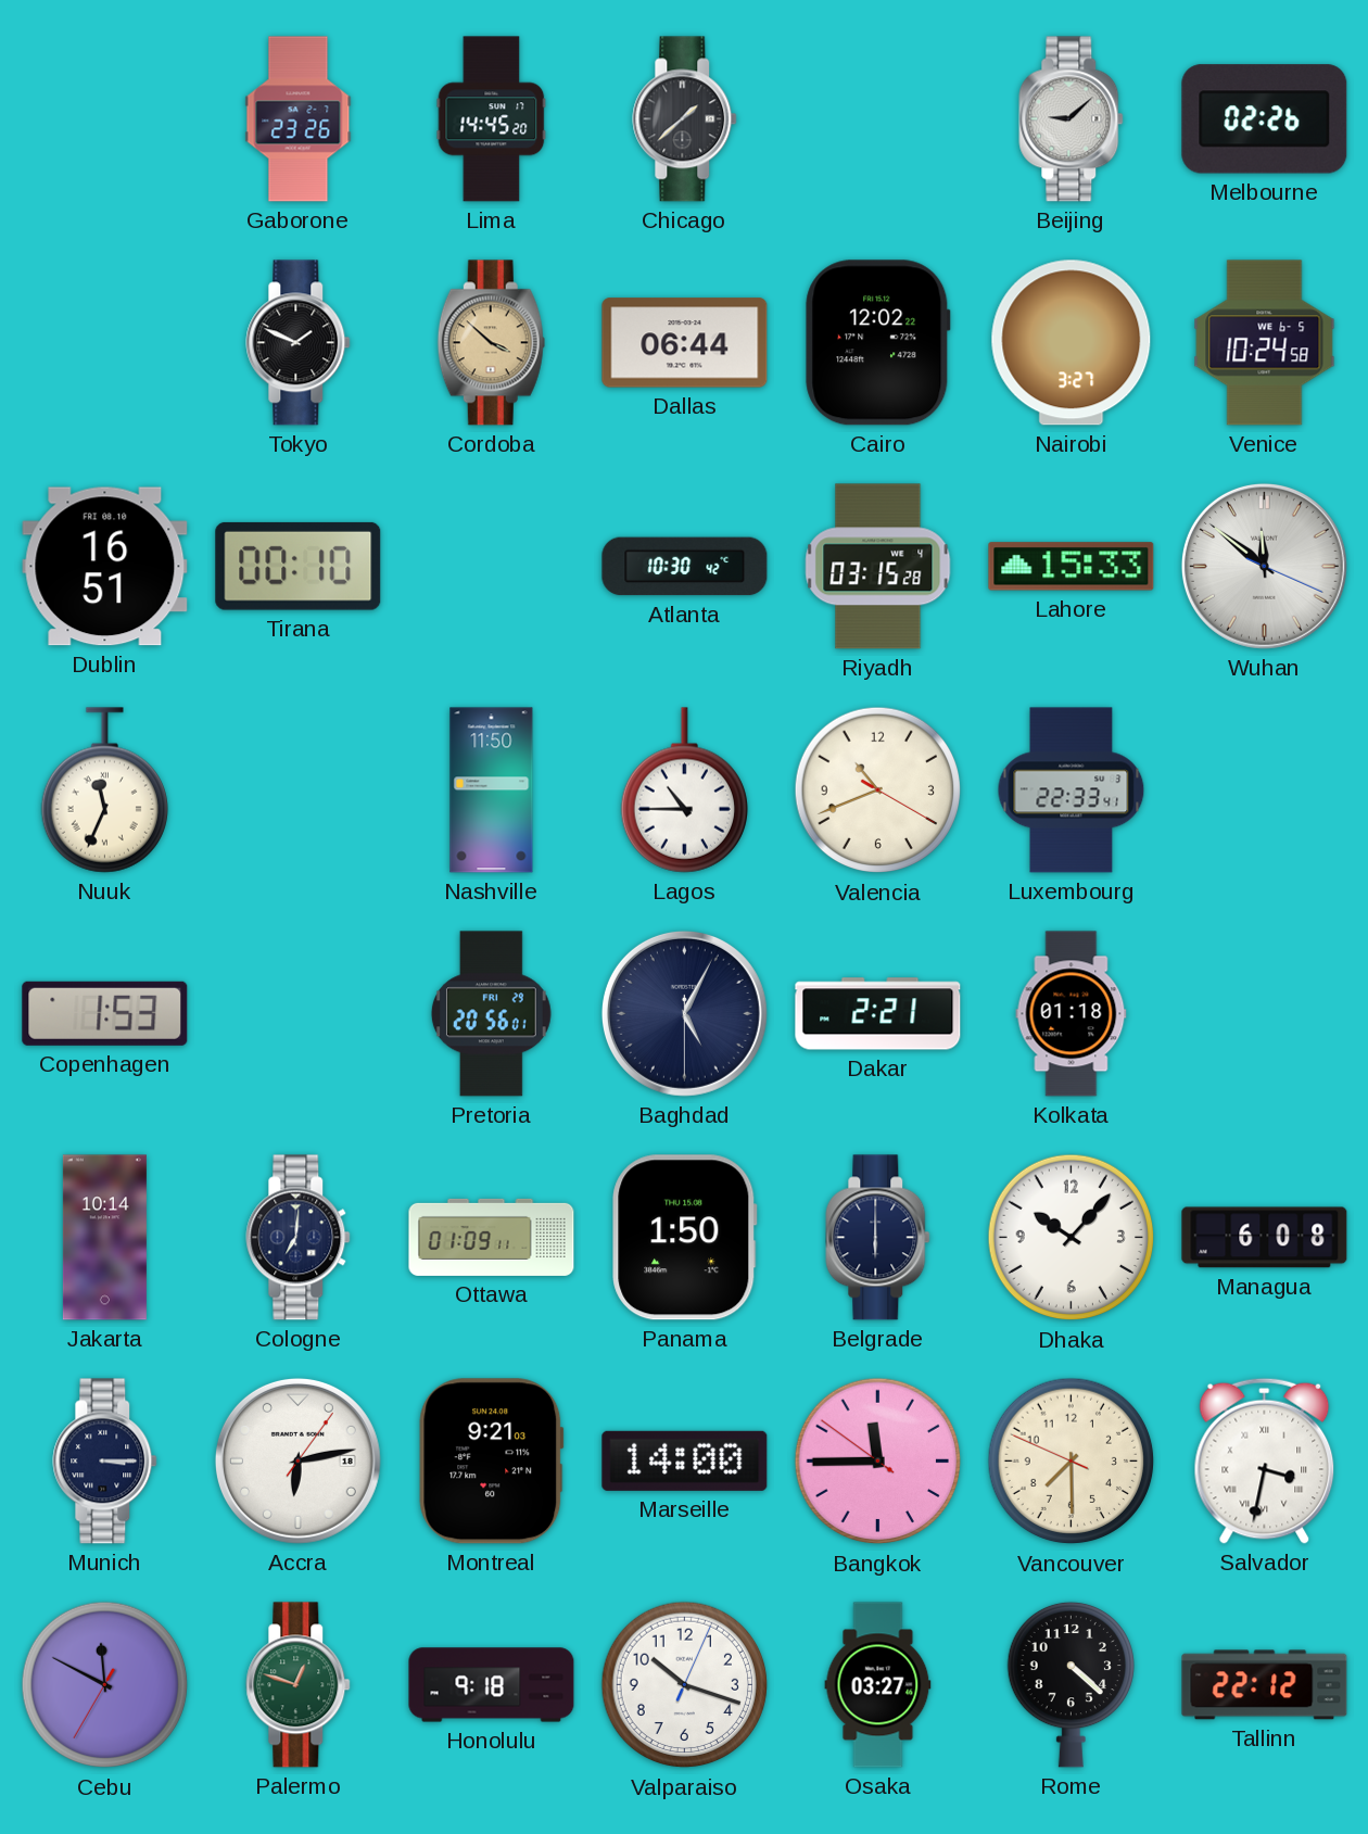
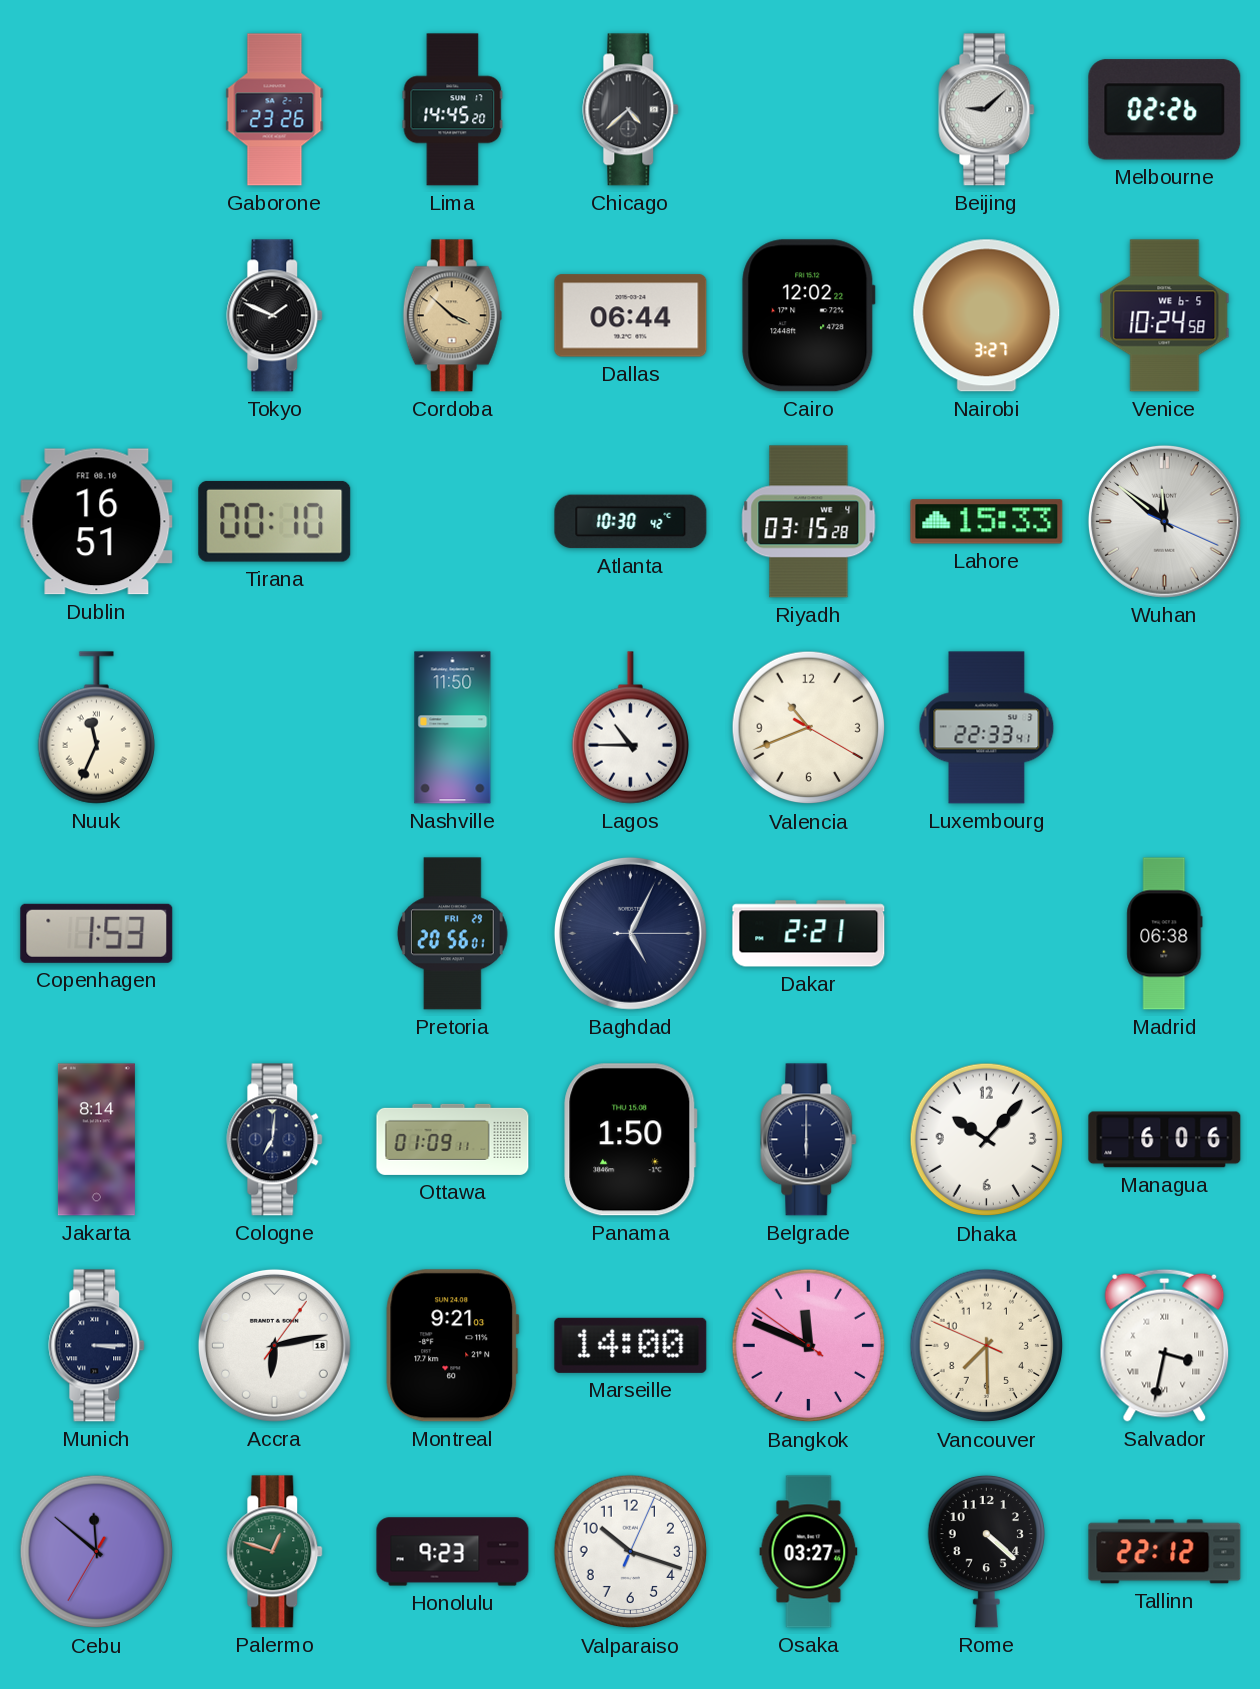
Chicago: 1:38 -> 4:38 (631, 110)
Baghdad: 5:04:30 -> 5:04:15 (630, 933)
Kolkata: 01:18 -> none (1072, 1014)
Madrid: none -> 06:38 (1165, 934)
Jakarta: 10:14 -> 8:14 (96, 1140)
Managua: 6:08 -> 6:06 (1165, 1140)
Bangkok: 11:44 -> 11:48 (809, 1346)
Cebu: 11:49 -> 11:51 (97, 1552)
Honolulu: 9:18 -> 9:23 (453, 1552)
